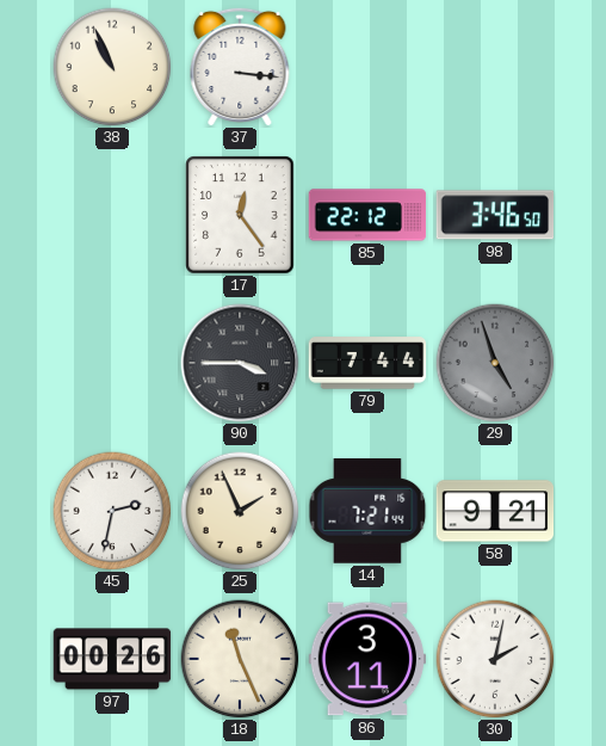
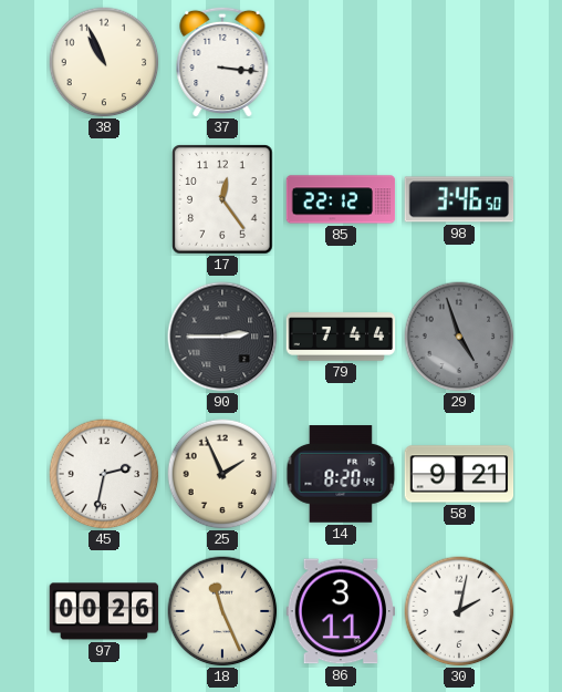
90: 3:45 -> 2:45 (222, 337)
14: 7:21 -> 8:20 (341, 474)
